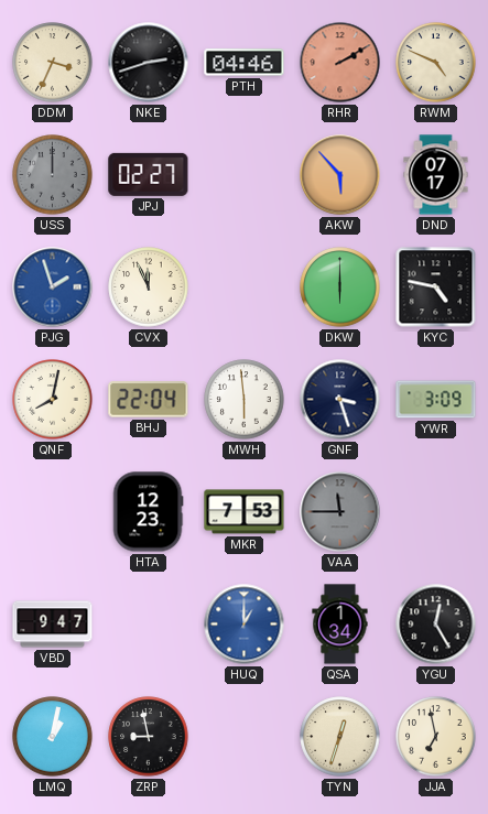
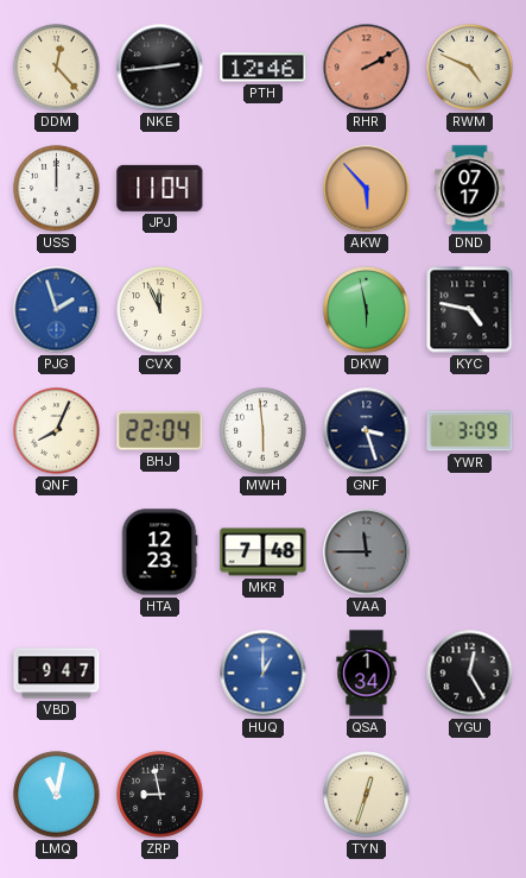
DDM: 3:34 -> 12:23 (57, 68)
NKE: 2:42 -> 2:44 (160, 68)
PTH: 04:46 -> 12:46 (264, 68)
USS dial: grey -> white (57, 189)
JPJ: 02:27 -> 11:04 (160, 188)
DKW: 6:00 -> 5:58 (367, 310)
QNF: 8:02 -> 8:04 (57, 431)
MKR: 7:53 -> 7:48 (264, 552)
LMQ: 1:02 -> 11:02 (57, 795)
JJA: 6:58 -> none (436, 737)
